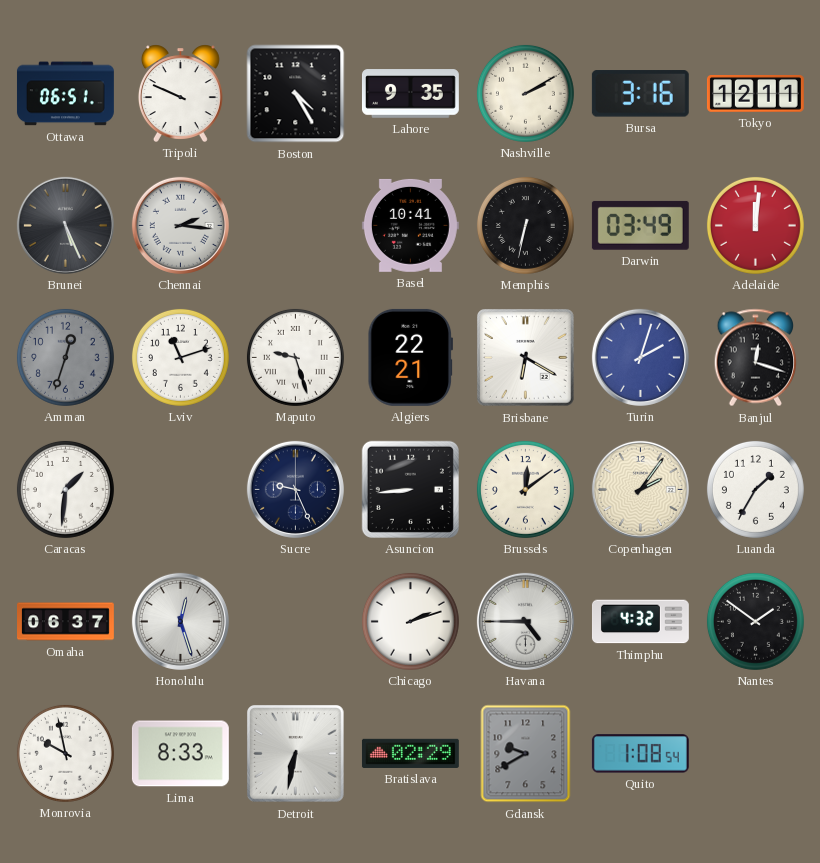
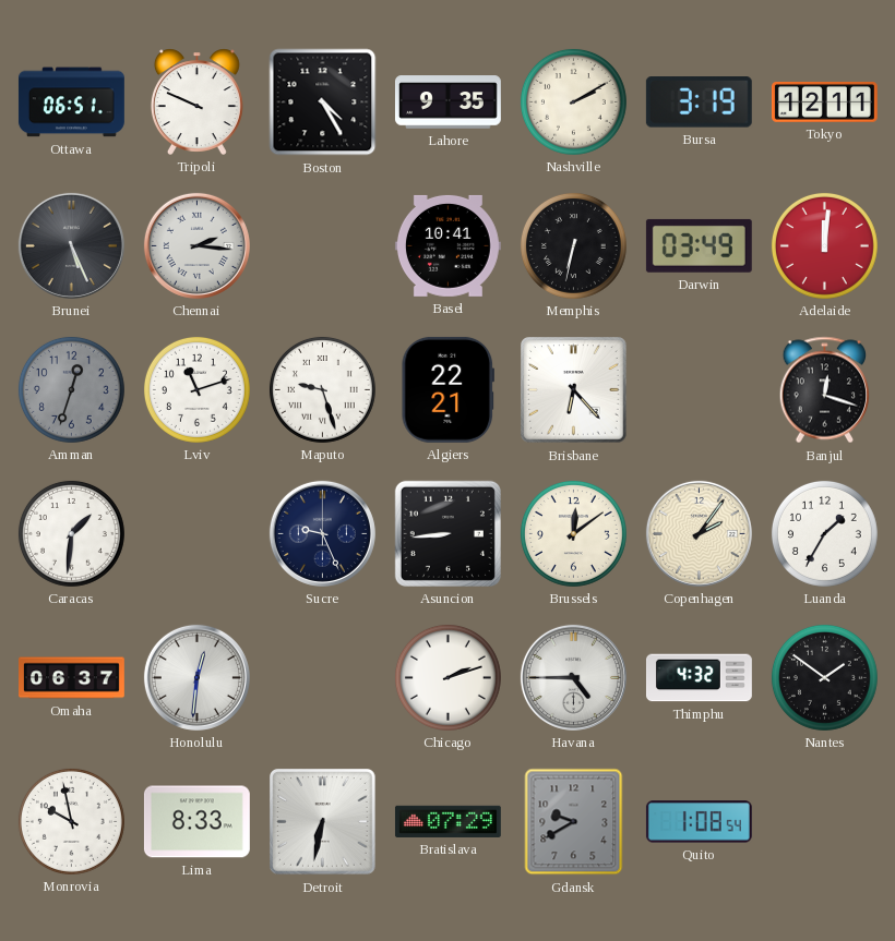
Bursa: 3:16 -> 3:19 (699, 102)
Brisbane: 6:20 -> 6:23 (574, 390)
Turin: 2:03 -> none (640, 357)
Honolulu: 12:27 -> 12:31 (196, 677)
Bratislava: 02:29 -> 07:29 (448, 821)
